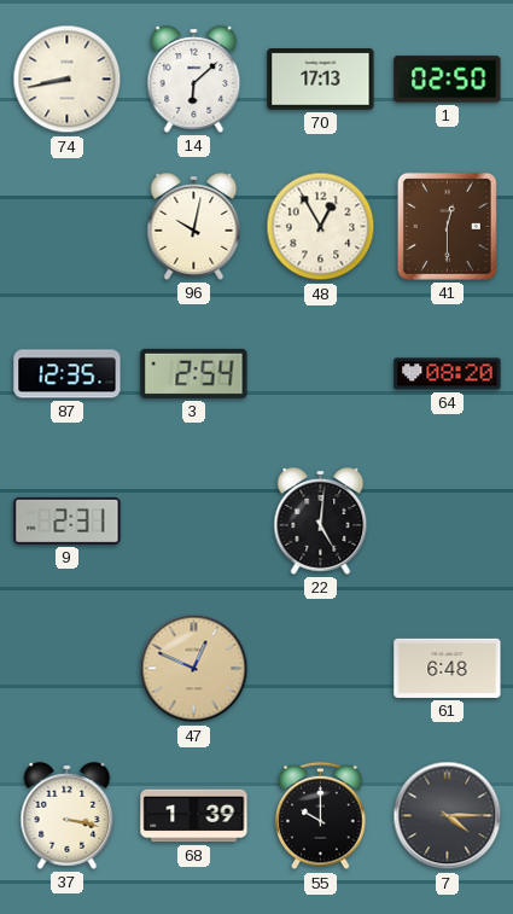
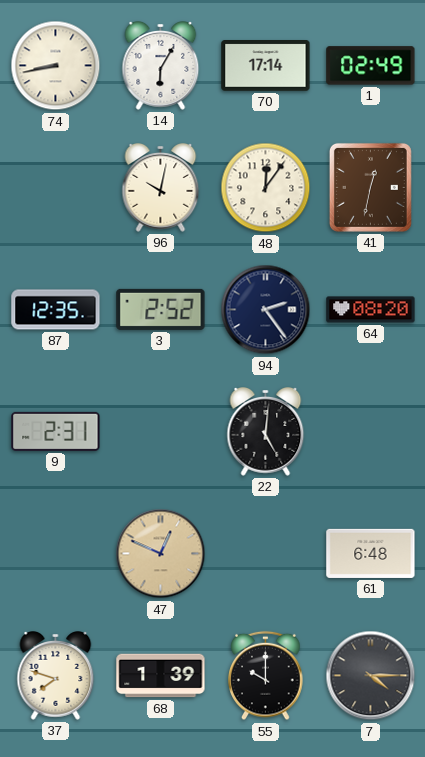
14: 6:08 -> 6:05 (161, 66)
70: 17:13 -> 17:14 (266, 66)
1: 02:50 -> 02:49 (371, 66)
48: 12:55 -> 12:06 (266, 188)
41: 12:30 -> 12:32 (370, 187)
3: 2:54 -> 2:52 (161, 309)
94: none -> 2:24 (266, 310)
37: 3:17 -> 7:48 (56, 676)
